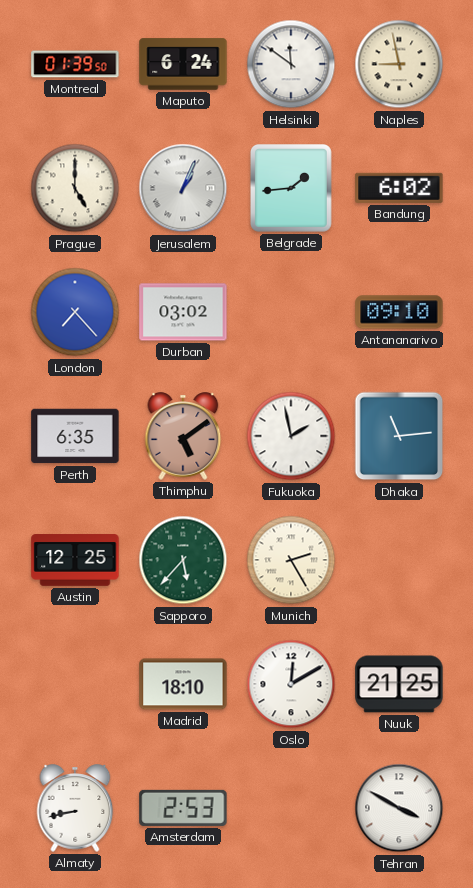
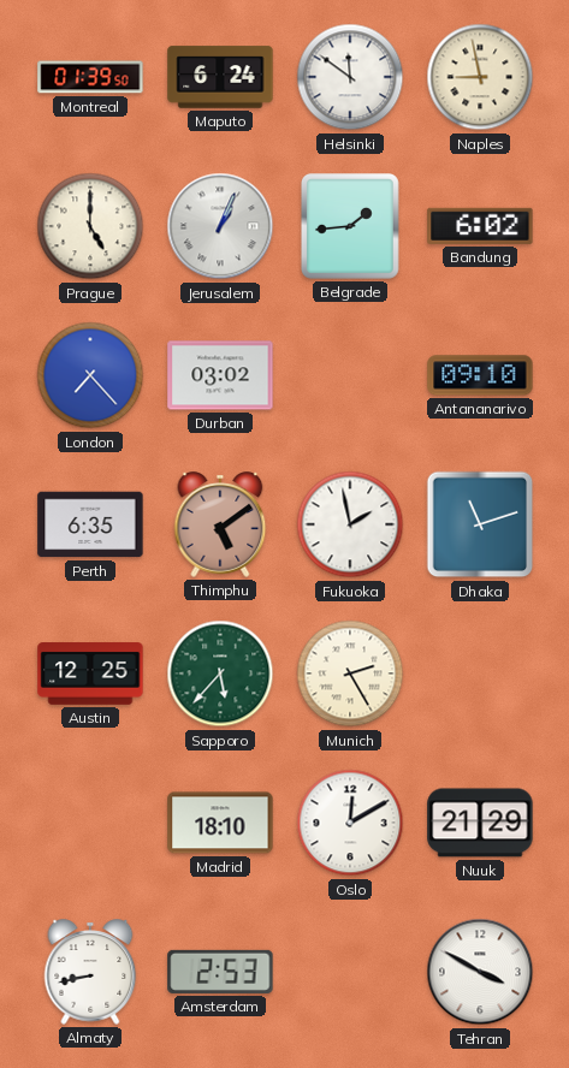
Dhaka: 11:14 -> 11:12 (480, 524)
Nuuk: 21:25 -> 21:29 (480, 823)
